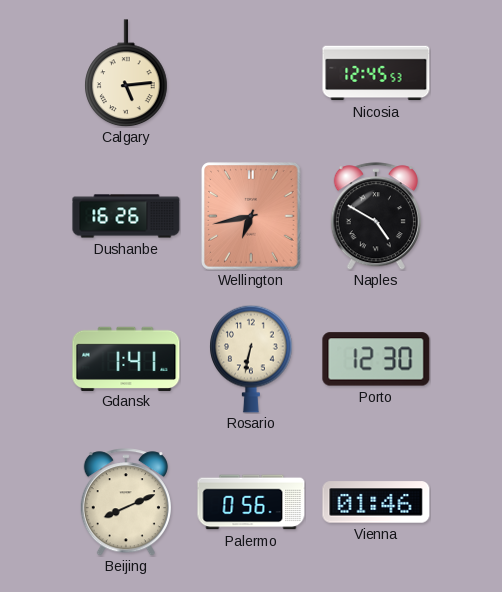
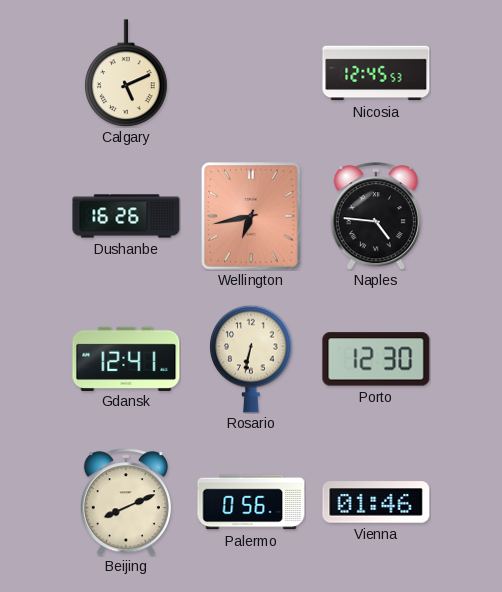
Calgary: 5:14 -> 5:11 (126, 73)
Naples: 4:50 -> 4:46 (376, 216)
Gdansk: 1:41 -> 12:41 (126, 358)
